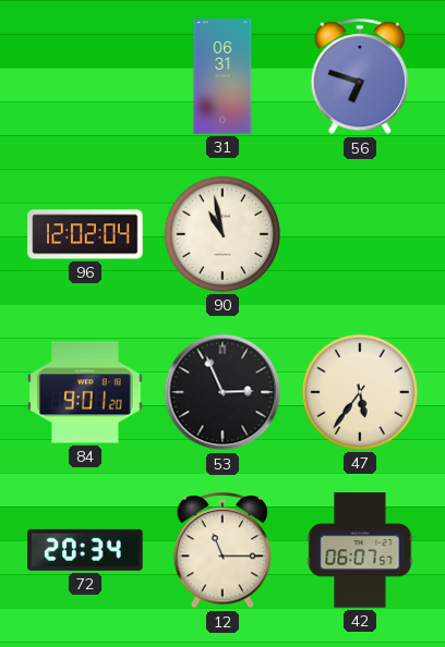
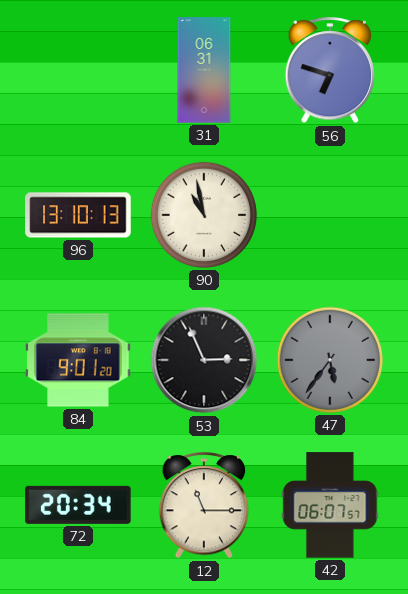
96: 12:02 -> 13:10 (78, 215)
47 dial: cream -> grey (330, 360)
